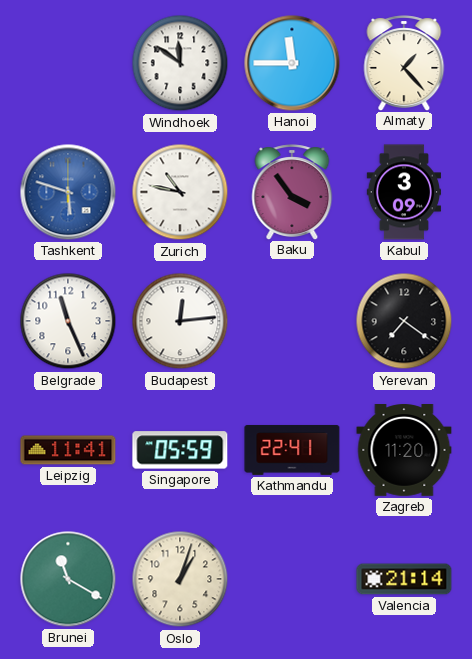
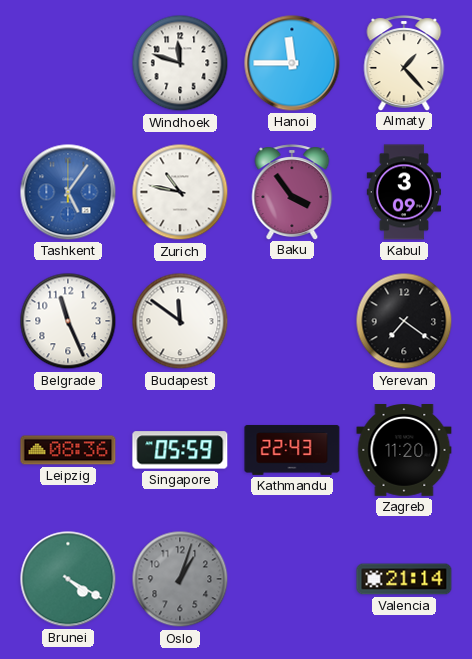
Windhoek: 11:51 -> 11:48 (180, 63)
Tashkent: 5:48 -> 5:06 (68, 192)
Budapest: 12:14 -> 11:51 (180, 321)
Leipzig: 11:41 -> 08:36 (68, 450)
Kathmandu: 22:41 -> 22:43 (292, 450)
Brunei: 11:20 -> 4:20 (68, 579)
Oslo dial: cream -> grey (180, 579)
